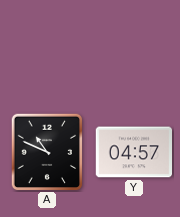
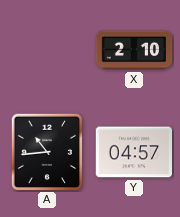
X: none -> 2:10 (134, 50)
A: 10:49 -> 10:44 (47, 152)
